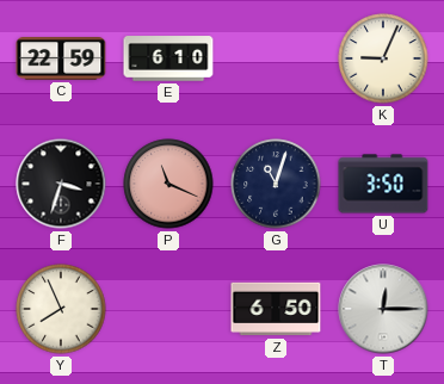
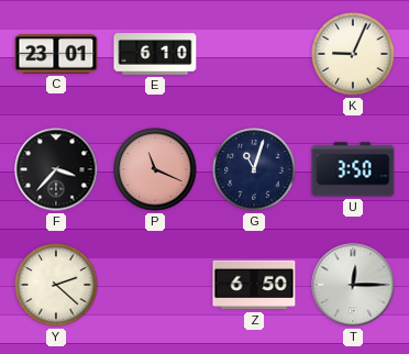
C: 22:59 -> 23:01 (56, 55)
F: 3:33 -> 3:37 (56, 169)
Y: 7:56 -> 2:22 (56, 285)
